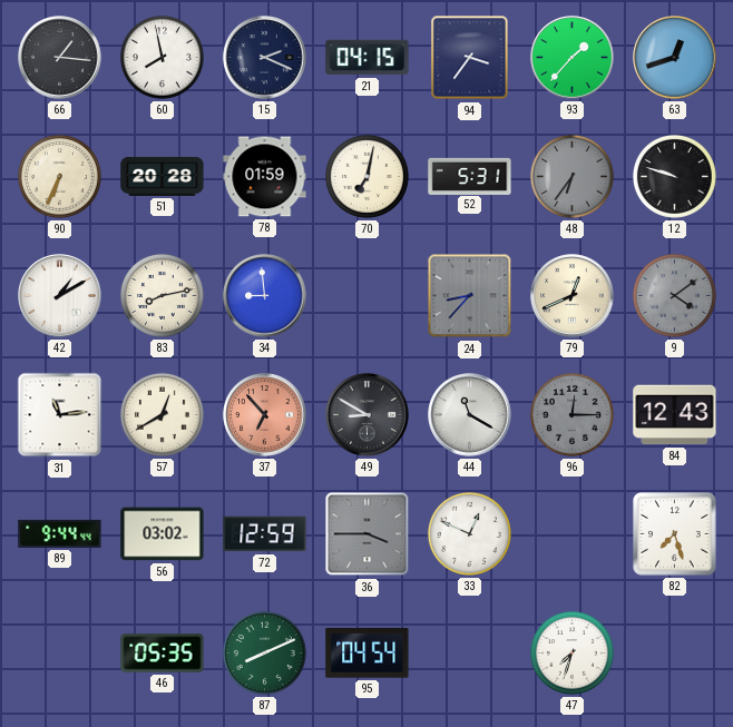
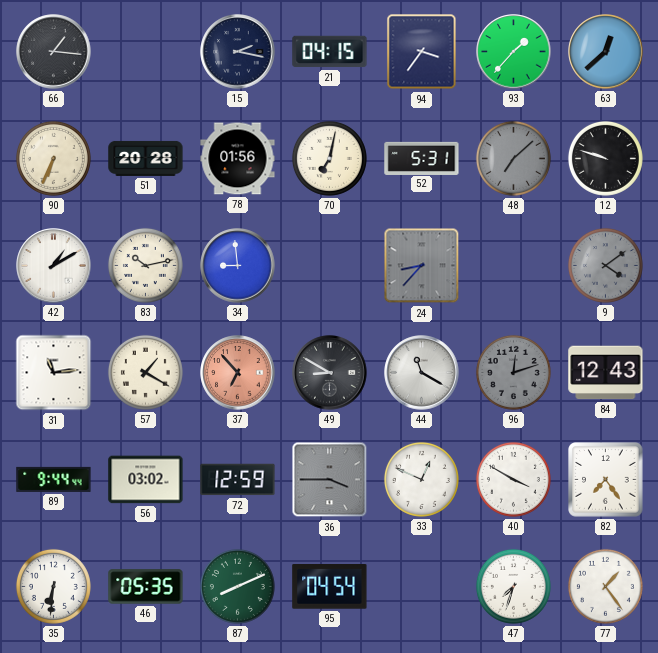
60: 7:58 -> none (162, 57)
15: 2:19 -> 2:17 (238, 52)
63: 12:42 -> 12:38 (606, 52)
78: 01:59 -> 01:56 (238, 159)
48: 6:36 -> 7:08 (513, 158)
83: 8:13 -> 10:13 (145, 265)
79: 12:41 -> none (573, 296)
57: 12:40 -> 1:20 (145, 372)
96: 12:15 -> 12:12 (513, 372)
40: none -> 3:50 (513, 479)
82: 7:27 -> 7:24 (606, 480)
35: none -> 6:31 (53, 586)
77: none -> 1:24 (605, 586)
